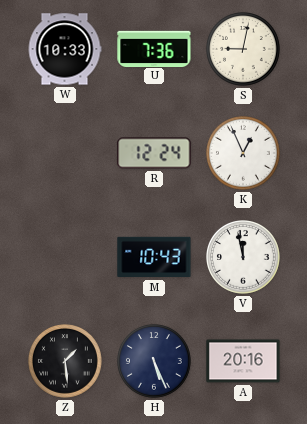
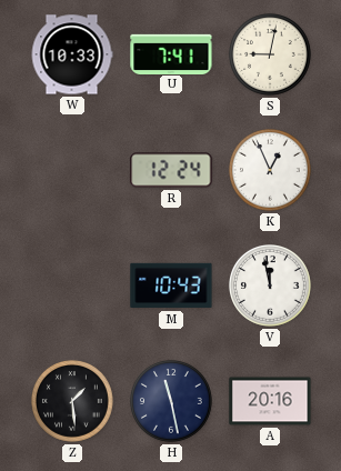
U: 7:36 -> 7:41 (171, 53)
H: 5:26 -> 11:28 (172, 402)
